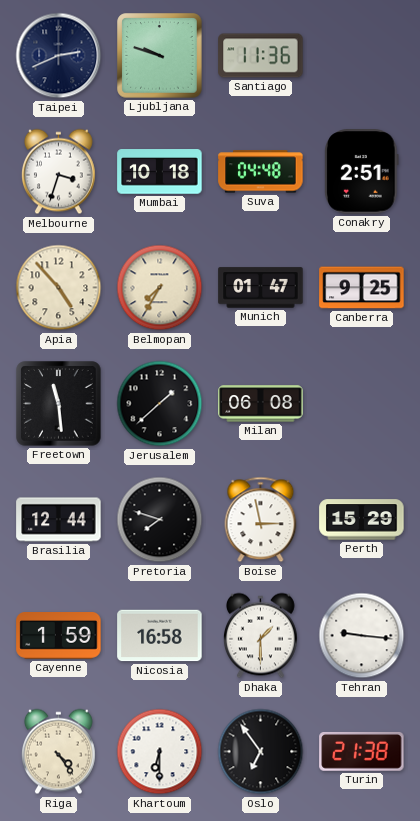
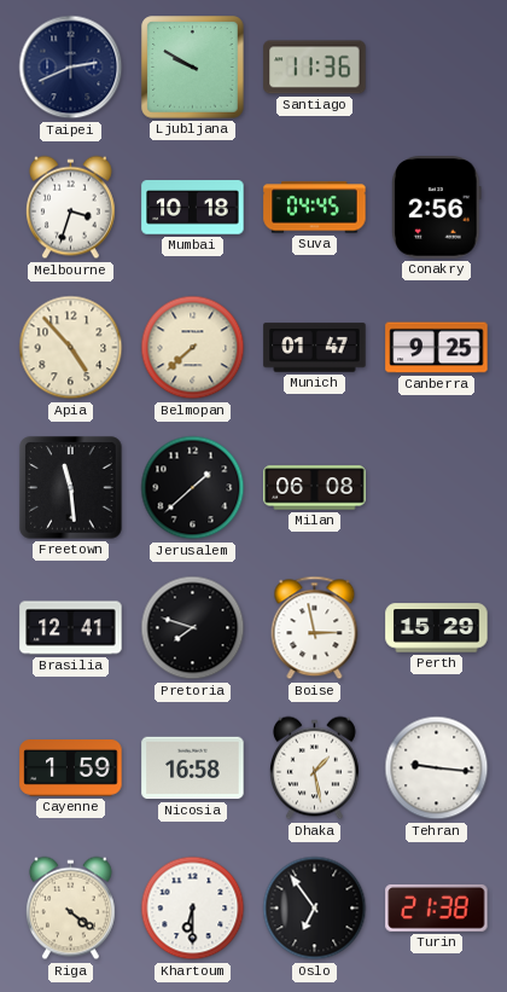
Ljubljana: 9:48 -> 9:50 (193, 68)
Suva: 04:48 -> 04:45 (315, 208)
Conakry: 2:51 -> 2:56 (437, 208)
Belmopan: 7:35 -> 7:38 (193, 348)
Brasilia: 12:44 -> 12:41 (71, 628)
Dhaka: 1:30 -> 1:28 (314, 768)
Riga: 4:24 -> 4:21 (70, 909)
